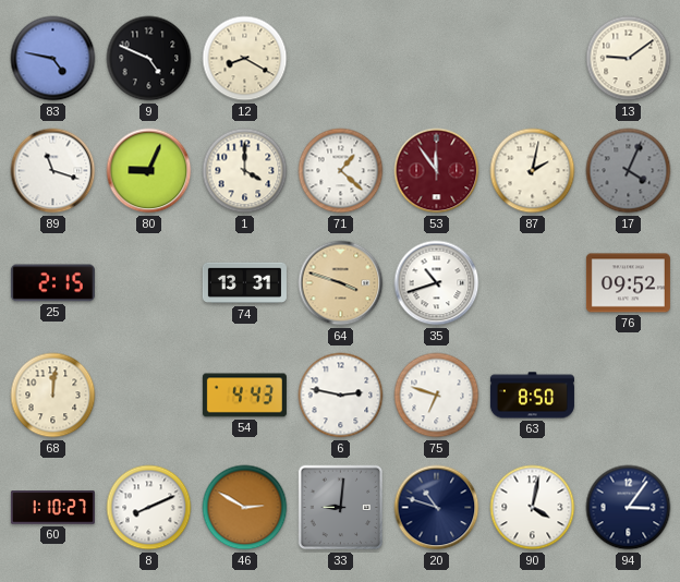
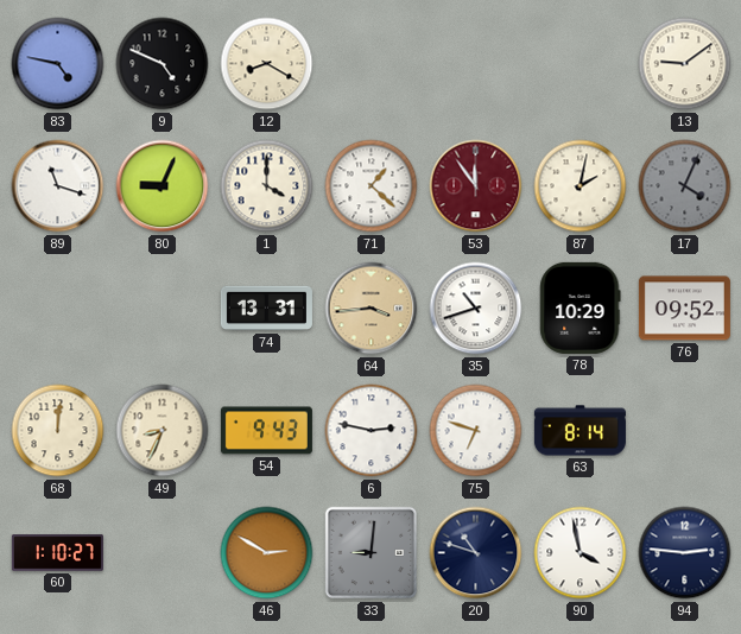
25: 2:15 -> none (52, 283)
64: 3:48 -> 3:44 (372, 309)
78: none -> 10:29 (581, 308)
49: none -> 8:34 (163, 431)
54: 4:43 -> 9:43 (266, 431)
63: 8:50 -> 8:14 (579, 431)
8: 8:11 -> none (149, 508)
90: 4:02 -> 3:58 (581, 553)
94: 3:06 -> 2:46 (685, 553)
